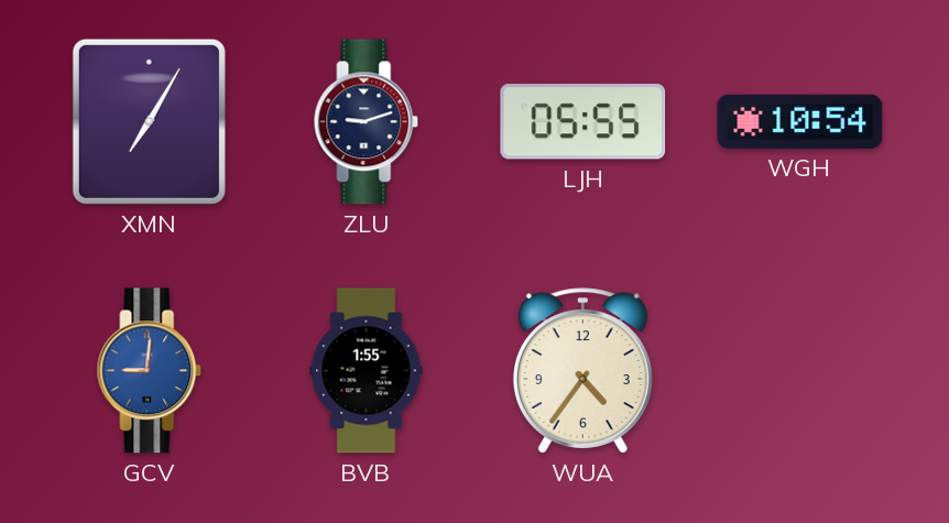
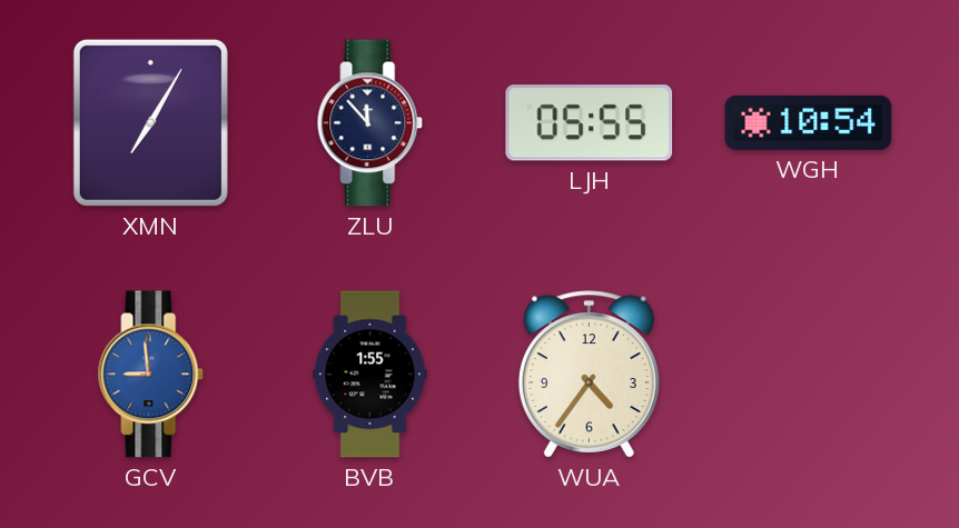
ZLU: 9:12 -> 11:53 (370, 123)
GCV: 9:01 -> 8:59 (151, 375)
